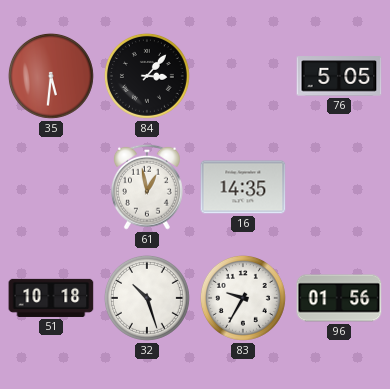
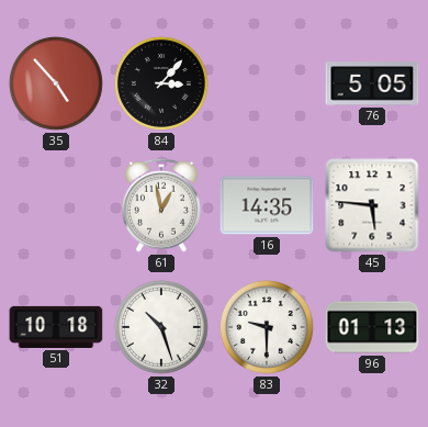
35: 5:31 -> 4:53 (56, 83)
45: none -> 5:46 (372, 205)
83: 9:35 -> 9:30 (267, 327)
96: 01:56 -> 01:13 (372, 327)
